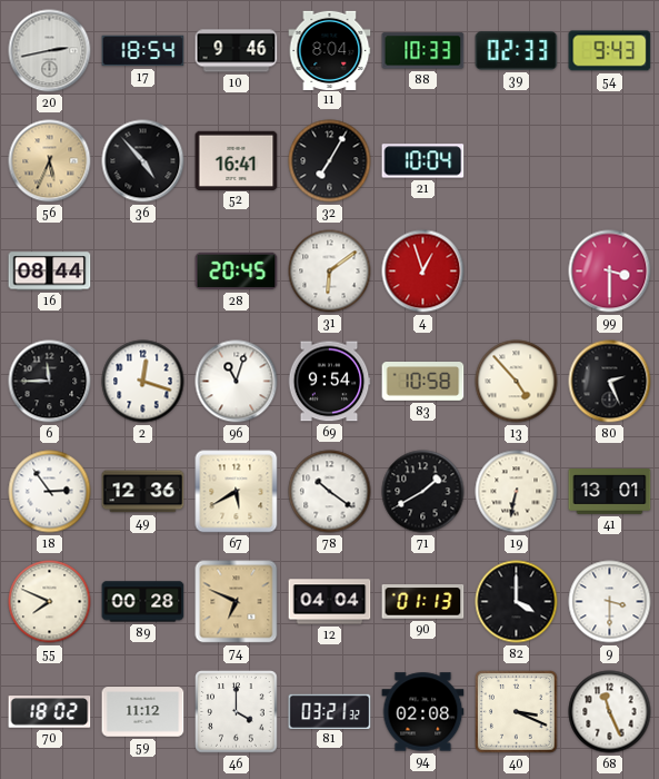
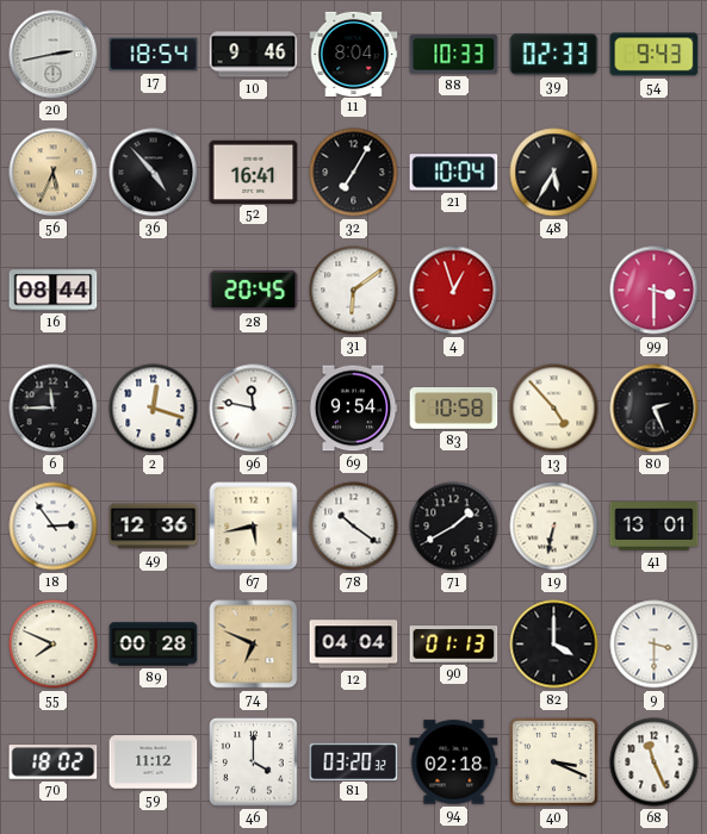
48: none -> 5:35 (554, 173)
96: 11:03 -> 11:47 (254, 409)
67: 5:40 -> 5:43 (254, 527)
81: 03:21 -> 03:20 (354, 761)
94: 02:08 -> 02:18 (454, 763)
